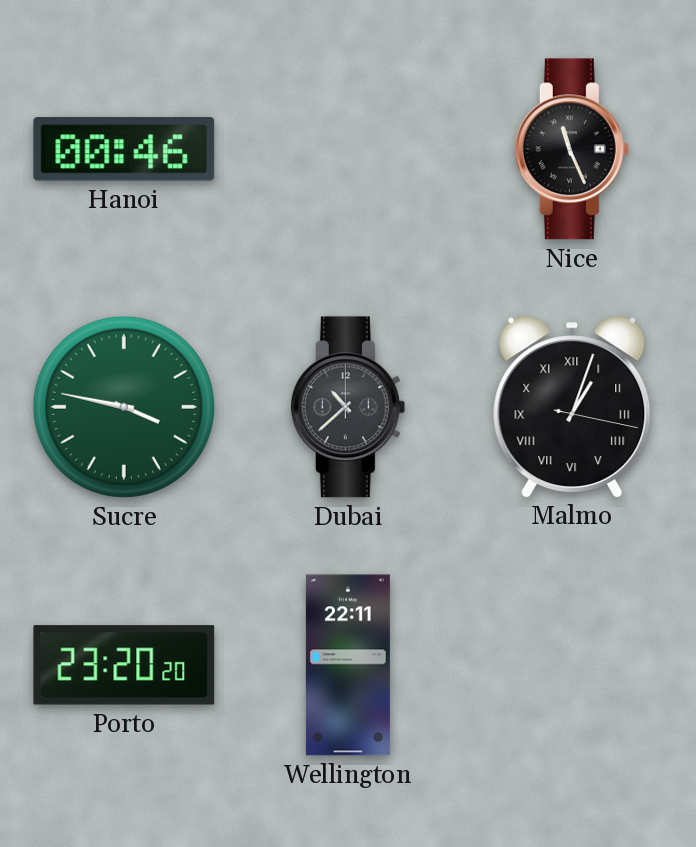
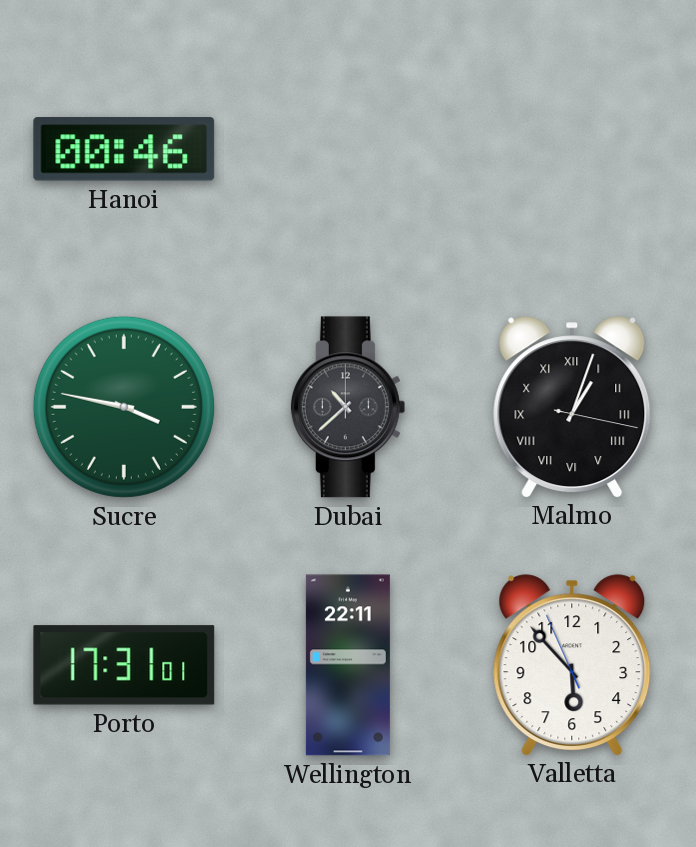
Nice: 11:26 -> none (572, 149)
Porto: 23:20 -> 17:31 (124, 665)
Valletta: none -> 5:52 (572, 665)
